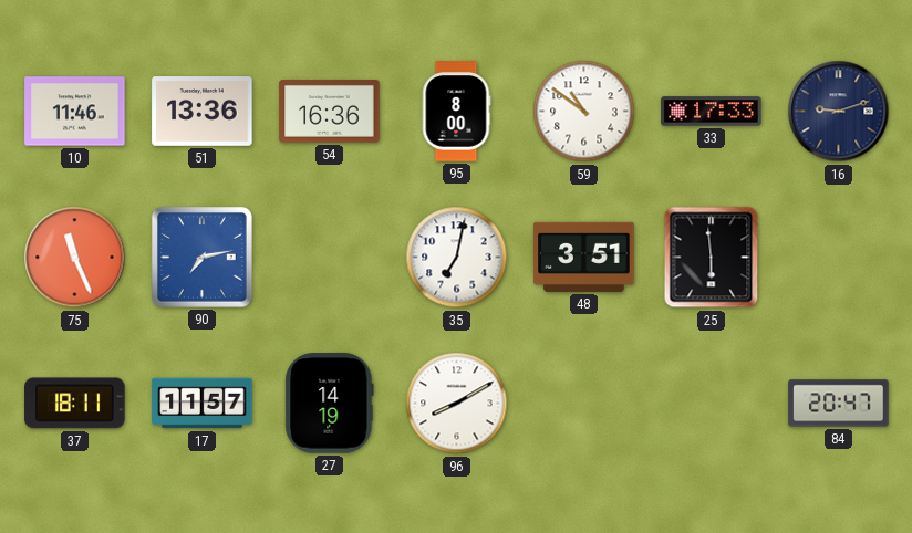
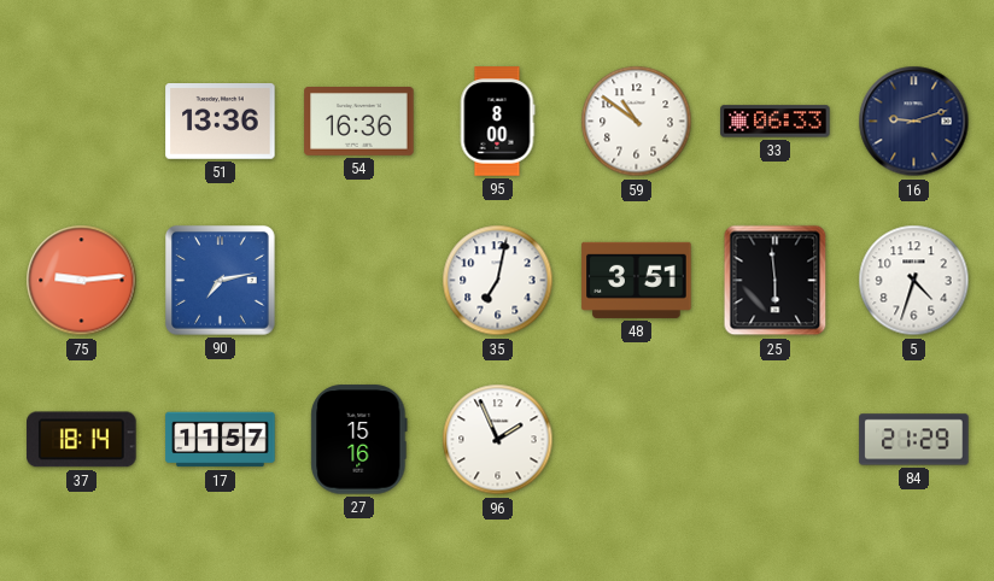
10: 11:46 -> none (75, 112)
33: 17:33 -> 06:33 (776, 122)
75: 11:26 -> 9:14 (82, 281)
5: none -> 4:33 (914, 281)
37: 18:11 -> 18:14 (82, 440)
27: 14:19 -> 15:16 (359, 440)
96: 8:10 -> 1:56 (498, 440)
84: 20:47 -> 21:29 (914, 440)
